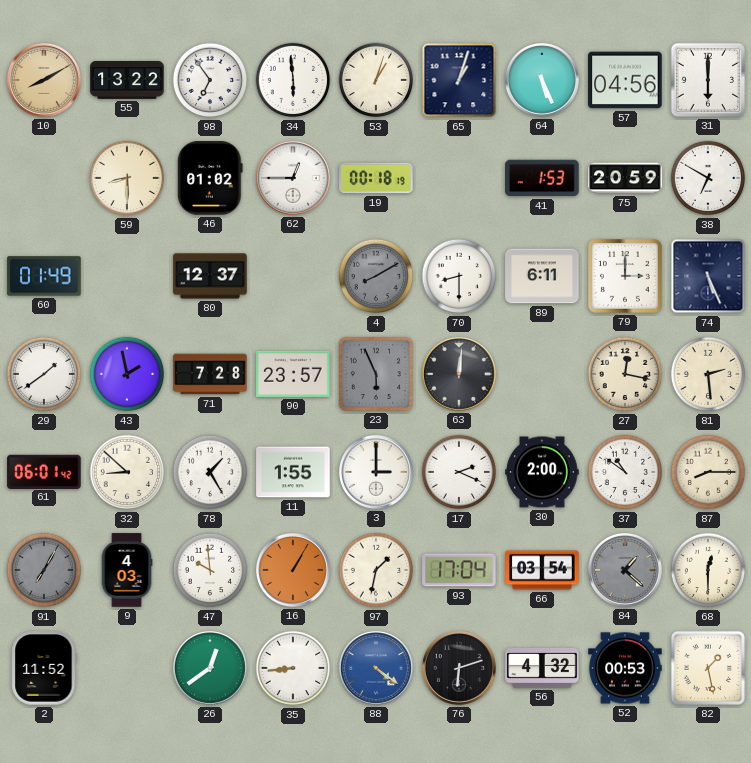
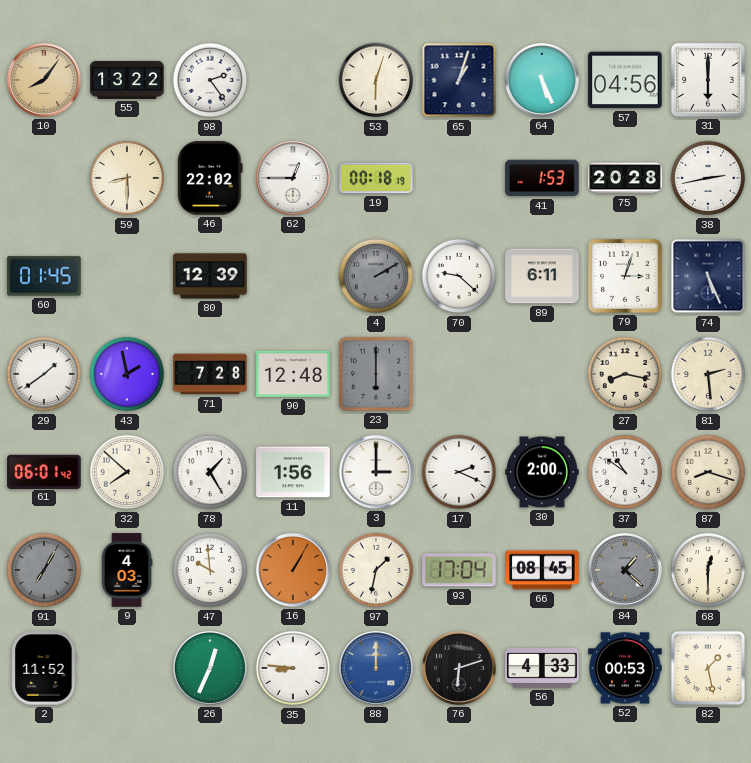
10: 8:10 -> 8:06 (44, 80)
98: 6:54 -> 2:24 (210, 80)
34: 5:59 -> none (293, 80)
53: 1:03 -> 6:03 (376, 80)
46: 01:02 -> 22:02 (210, 178)
75: 20:59 -> 20:28 (625, 178)
38: 6:50 -> 2:43 (708, 178)
60: 01:49 -> 01:45 (44, 276)
80: 12:37 -> 12:39 (210, 276)
4: 8:10 -> 2:10 (376, 276)
70: 8:30 -> 9:22 (459, 276)
79: 3:00 -> 3:03 (625, 276)
90: 23:57 -> 12:48 (293, 374)
23: 5:56 -> 6:00 (376, 374)
63: 12:01 -> none (459, 374)
27: 12:17 -> 8:17 (625, 374)
32: 8:52 -> 7:52 (127, 472)
11: 1:55 -> 1:56 (293, 472)
87: 8:15 -> 8:18 (708, 472)
66: 03:54 -> 08:45 (542, 570)
26: 12:39 -> 12:34 (210, 668)
35: 8:44 -> 8:46 (293, 668)
88: 4:21 -> 12:00 (376, 668)
56: 4:32 -> 4:33 (542, 669)
